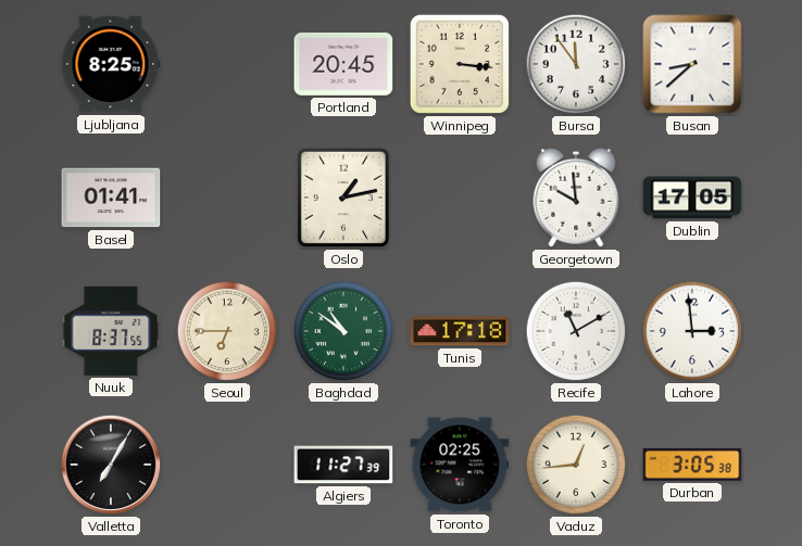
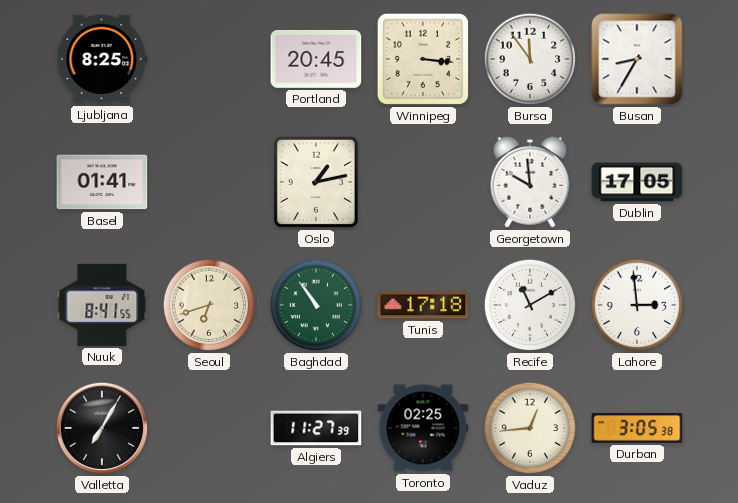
Busan: 8:38 -> 8:35 (637, 59)
Nuuk: 8:37 -> 8:41 (102, 305)
Seoul: 6:45 -> 6:42 (209, 305)
Baghdad: 10:51 -> 10:54 (316, 305)
